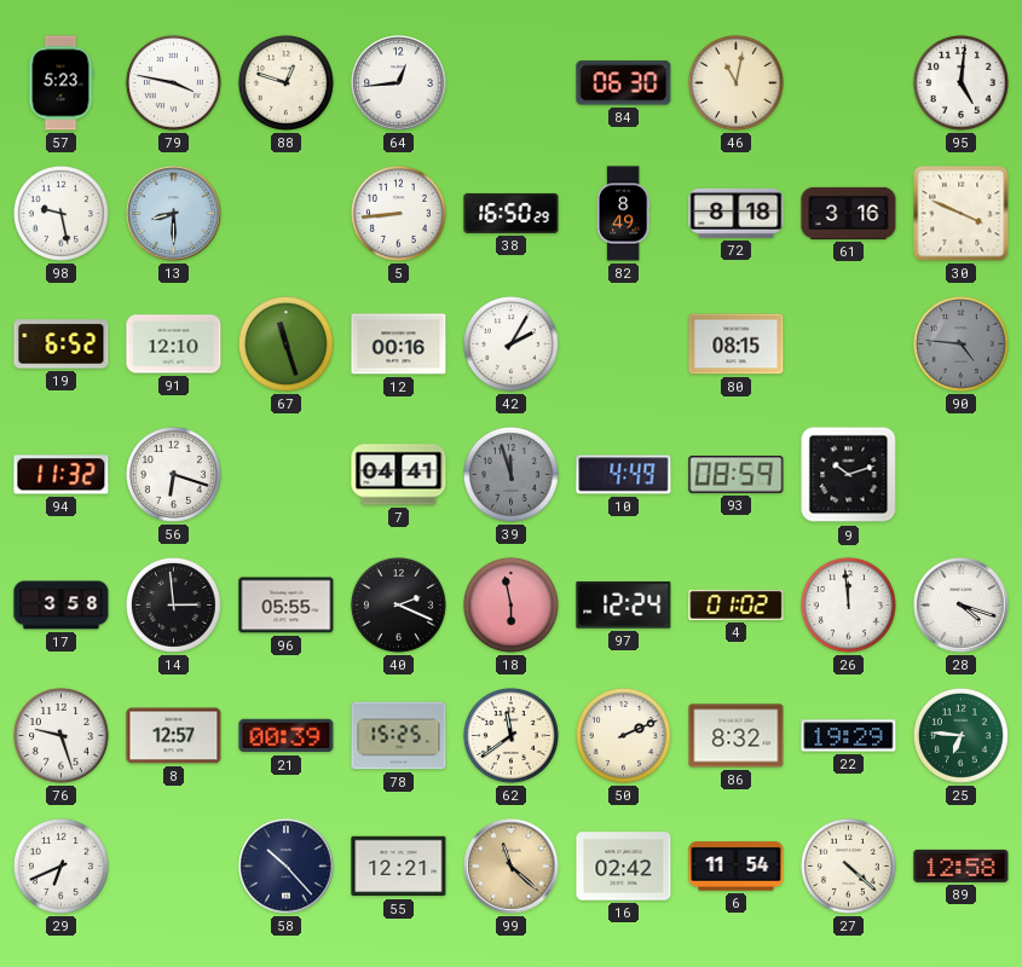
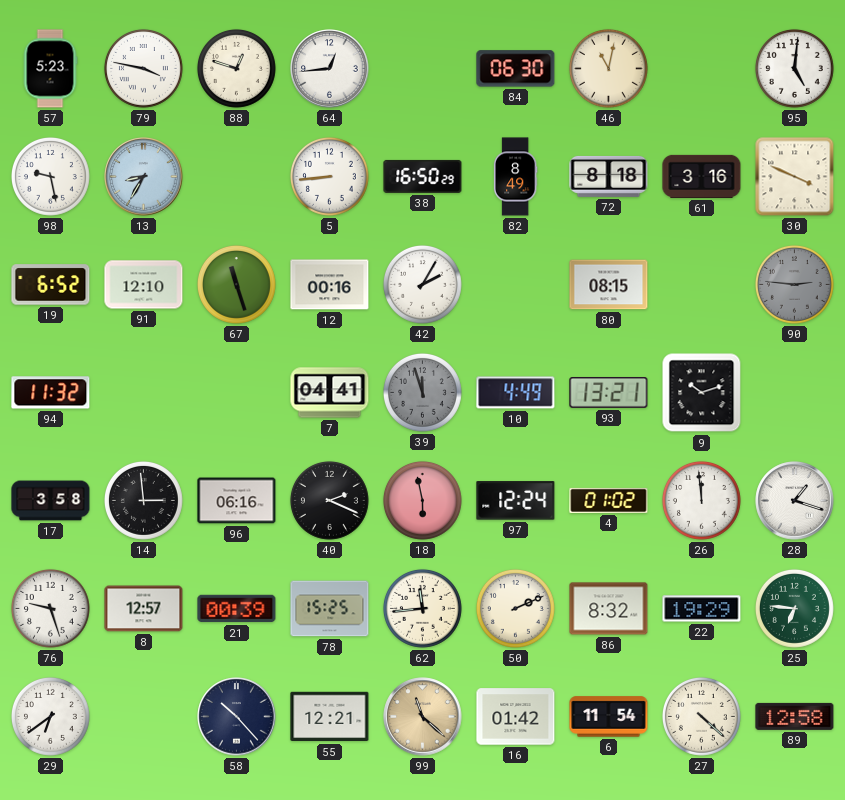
13: 8:30 -> 8:35 (144, 177)
90: 4:46 -> 2:46 (794, 284)
56: 6:18 -> none (173, 474)
93: 08:59 -> 13:21 (609, 393)
96: 05:55 -> 06:16 (237, 501)
28: 4:18 -> 1:18 (795, 501)
62: 11:39 -> 11:44 (422, 608)
29: 6:41 -> 6:39 (50, 716)
16: 02:42 -> 01:42 (516, 717)
